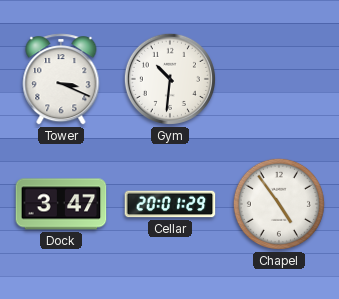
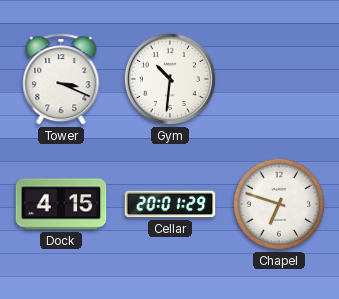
Dock: 3:47 -> 4:15 (61, 204)
Chapel: 4:54 -> 6:48 (279, 204)
